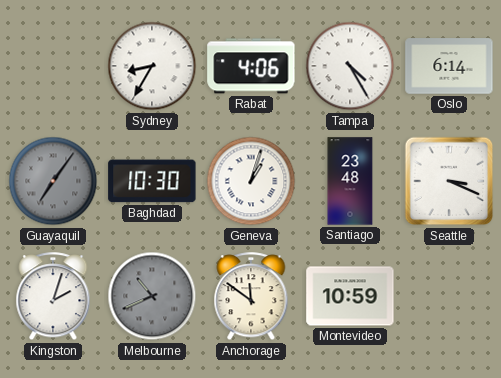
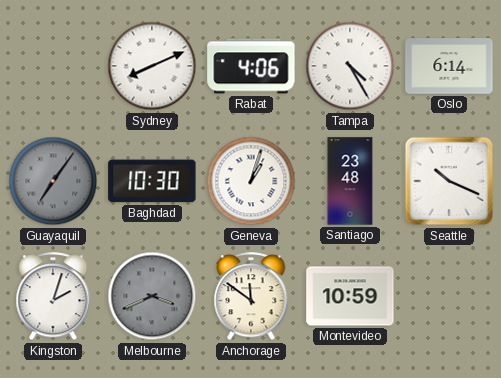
Sydney: 8:35 -> 8:11 (152, 66)
Seattle: 3:19 -> 10:19 (449, 181)
Melbourne: 10:41 -> 3:41 (152, 296)
